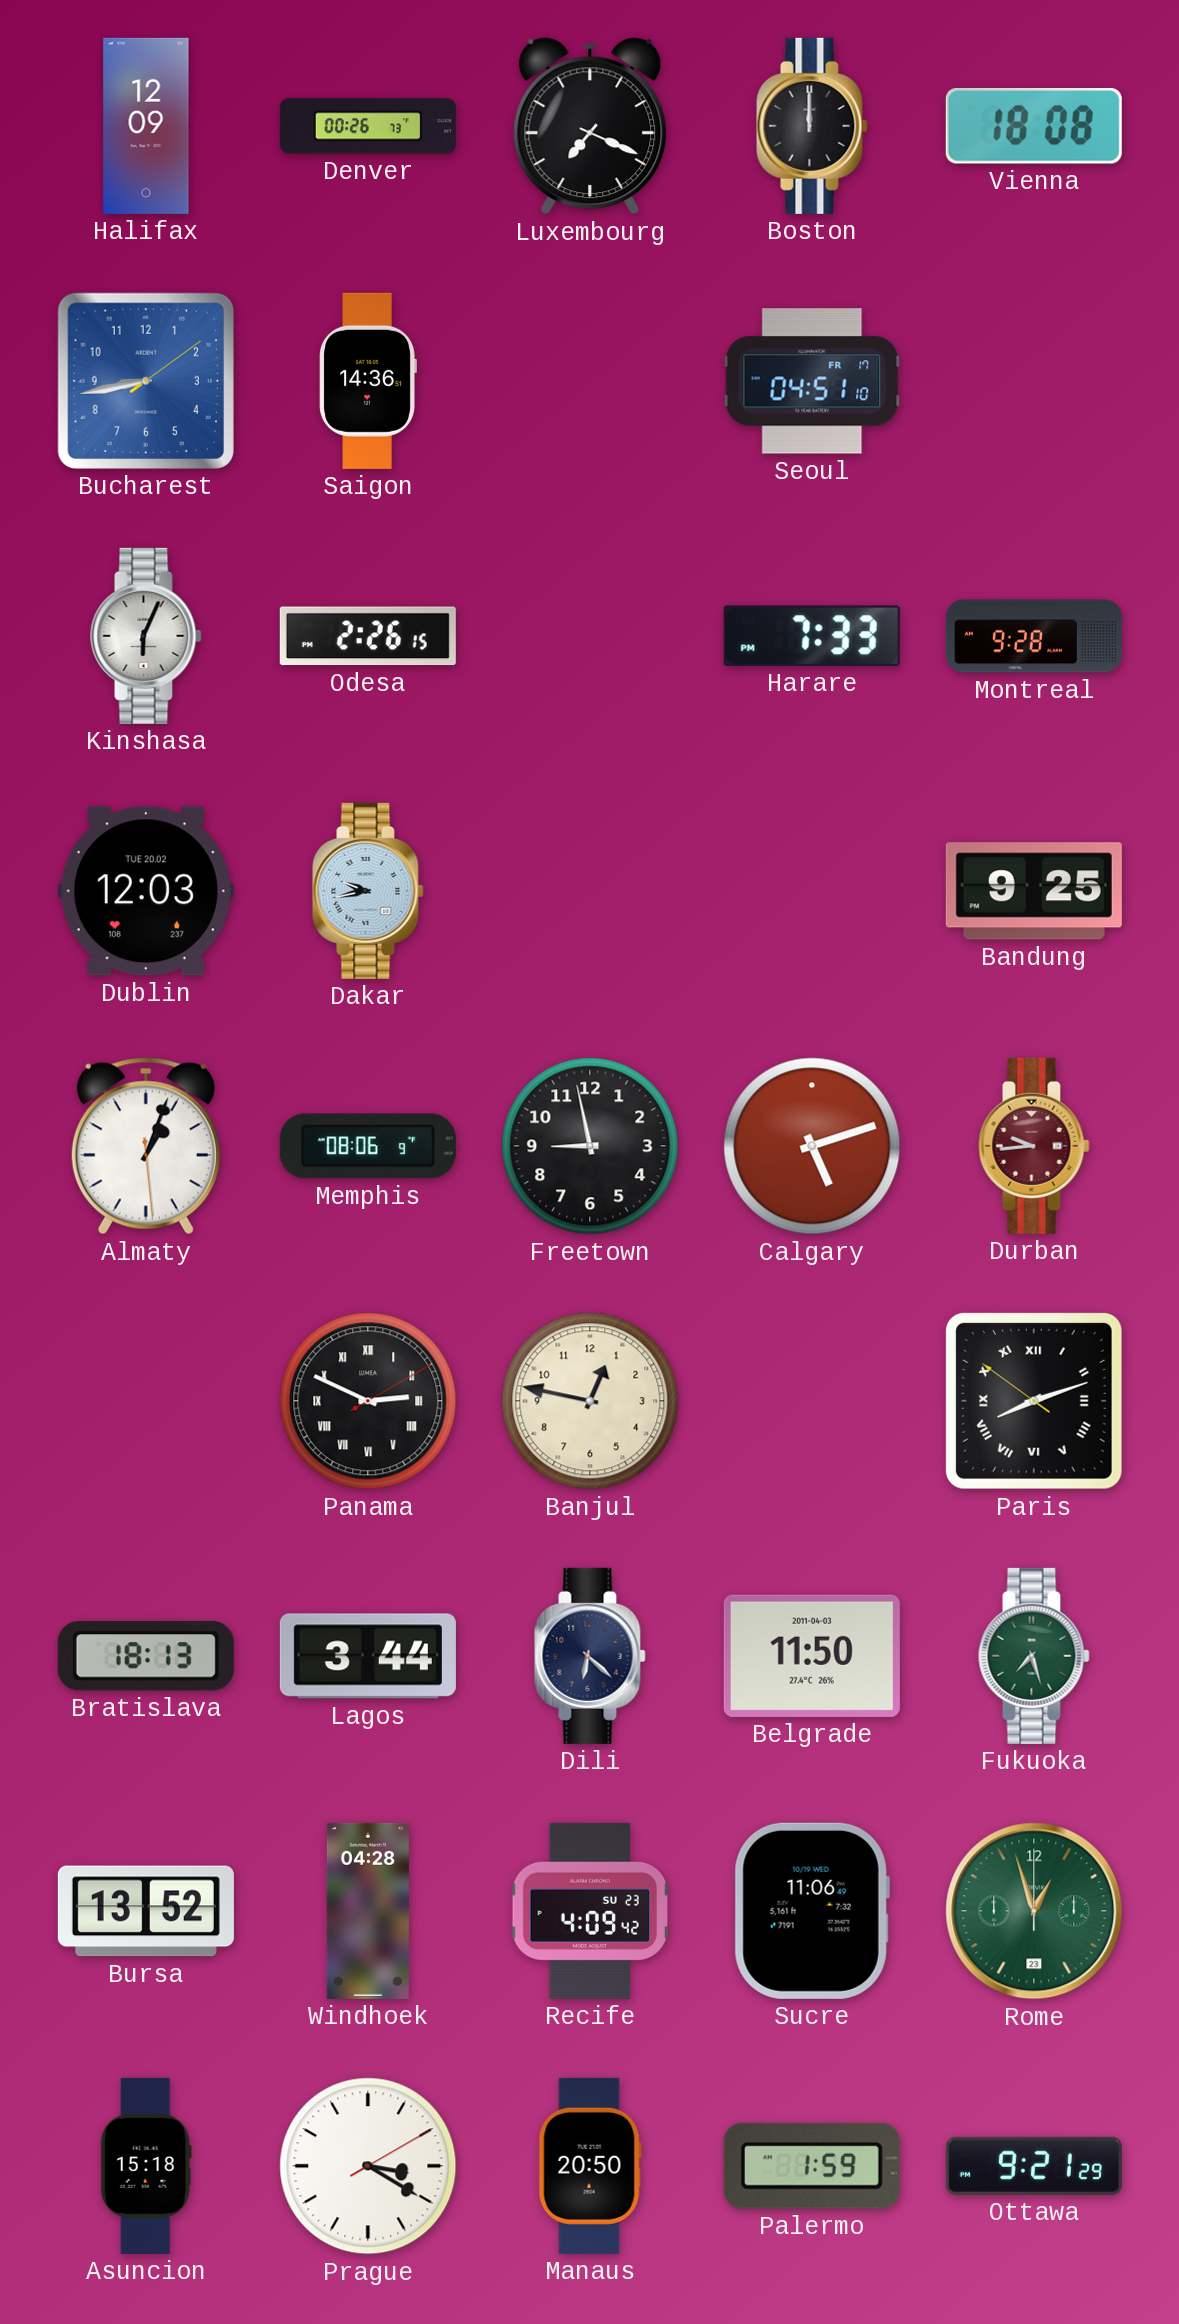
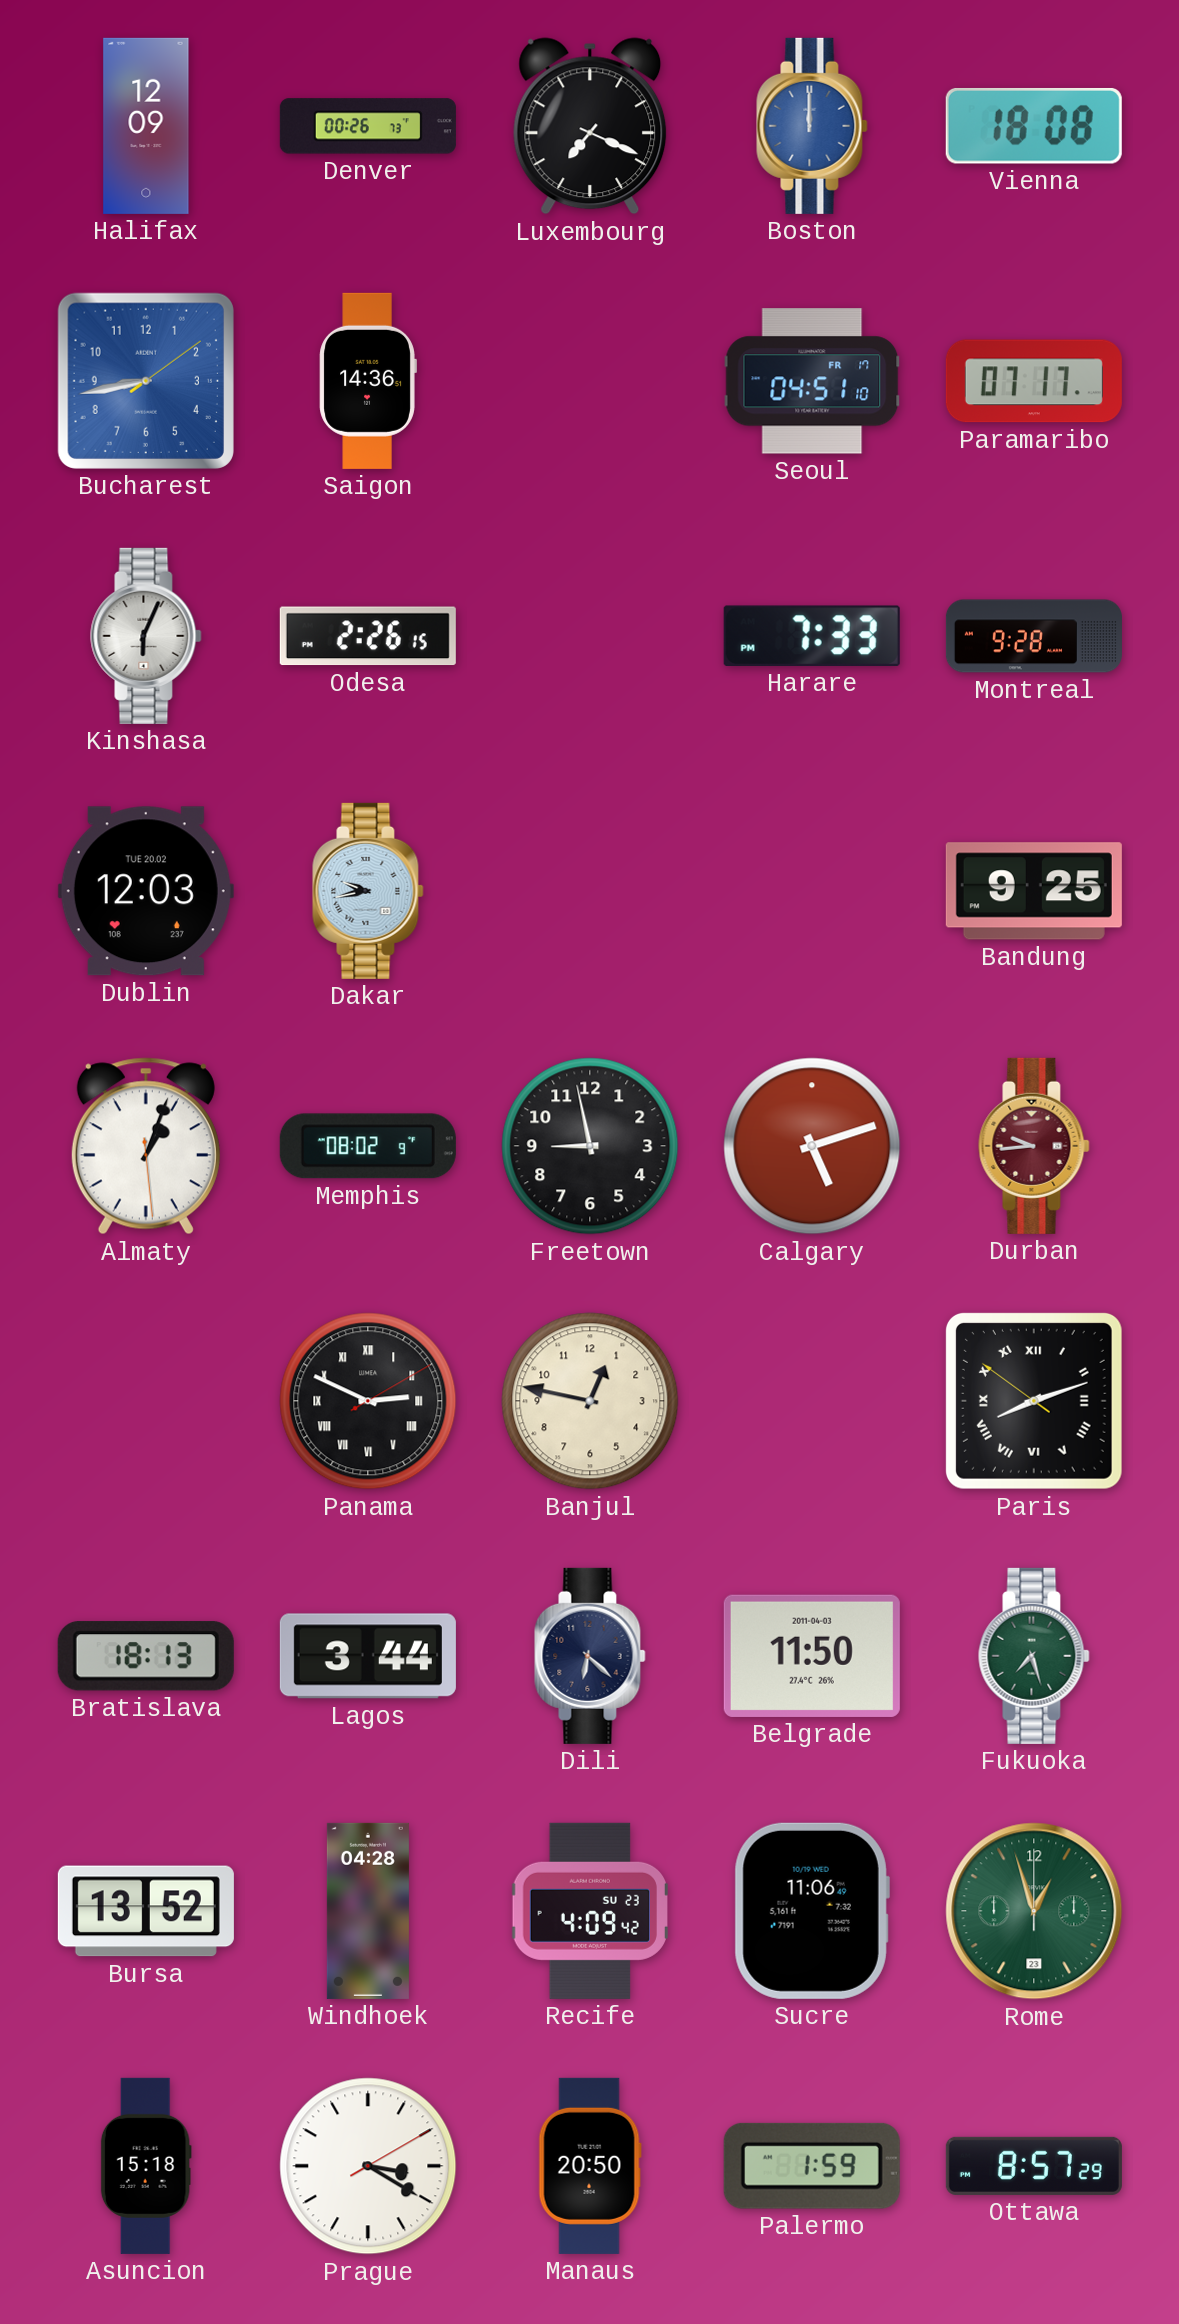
Boston dial: black -> blue (812, 126)
Paramaribo: none -> 07:17 (1034, 381)
Memphis: 08:06 -> 08:02 (368, 1146)
Ottawa: 9:21 -> 8:57 (1034, 2166)
